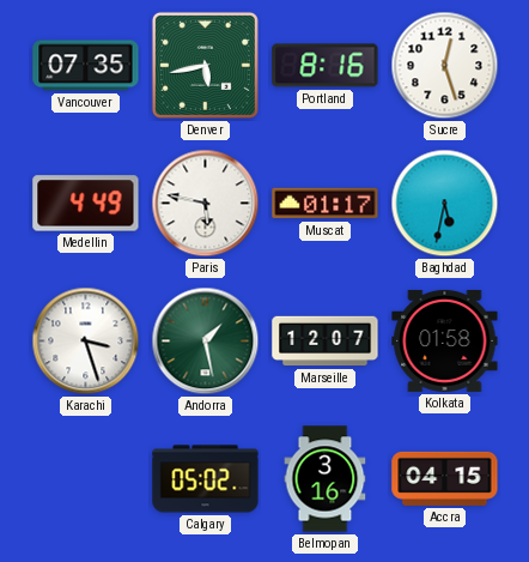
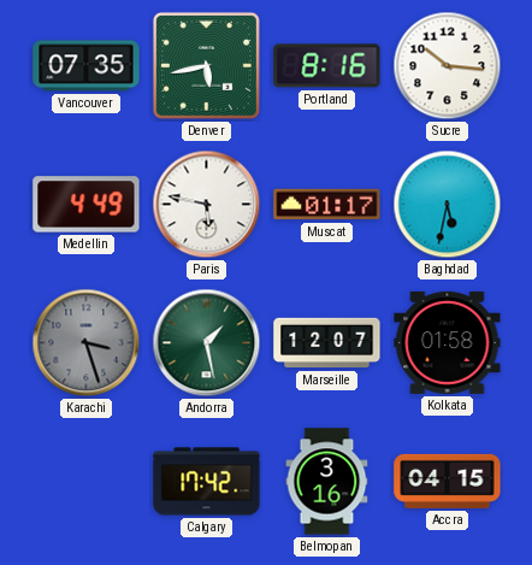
Sucre: 12:27 -> 10:16 (448, 66)
Karachi dial: white -> grey (87, 343)
Calgary: 05:02 -> 17:42 (207, 482)
